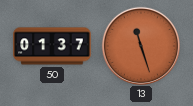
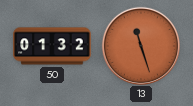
50: 01:37 -> 01:32 (52, 46)
